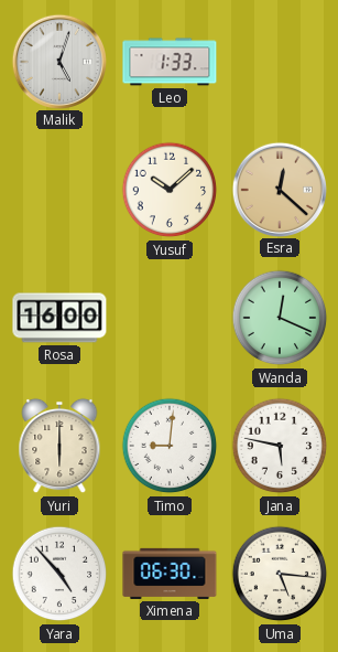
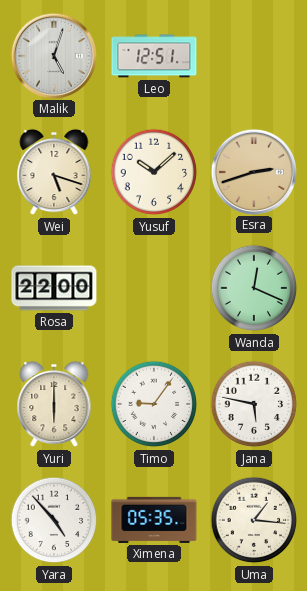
Leo: 1:33 -> 12:51 (154, 56)
Wei: none -> 5:18 (54, 172)
Esra: 12:22 -> 2:42 (253, 171)
Rosa: 16:00 -> 22:00 (54, 288)
Timo: 9:01 -> 9:06 (154, 404)
Ximena: 06:30 -> 05:35 (154, 520)
Uma: 5:16 -> 1:16 (254, 520)
